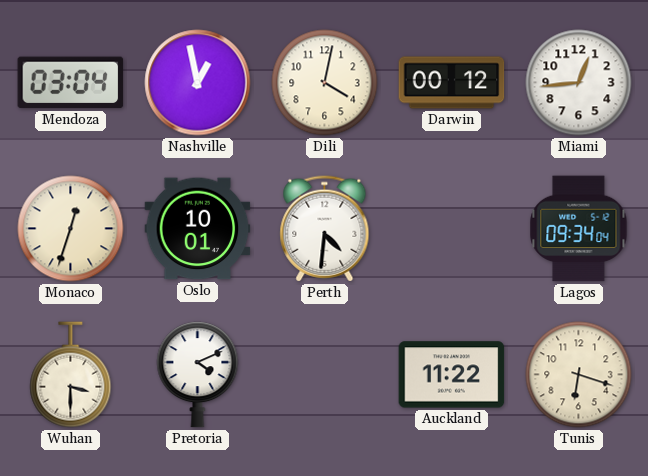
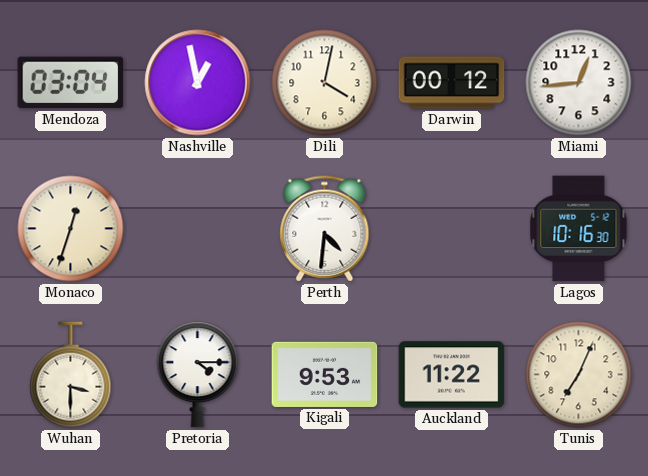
Oslo: 10:01 -> none (198, 229)
Lagos: 09:34 -> 10:16 (579, 229)
Pretoria: 4:11 -> 4:15 (198, 375)
Kigali: none -> 9:53 (325, 374)
Tunis: 6:18 -> 7:04 (579, 375)
